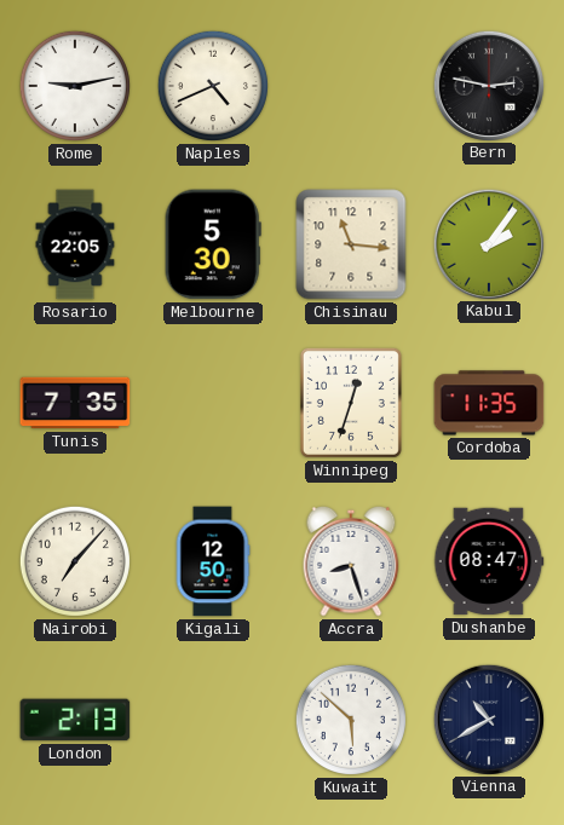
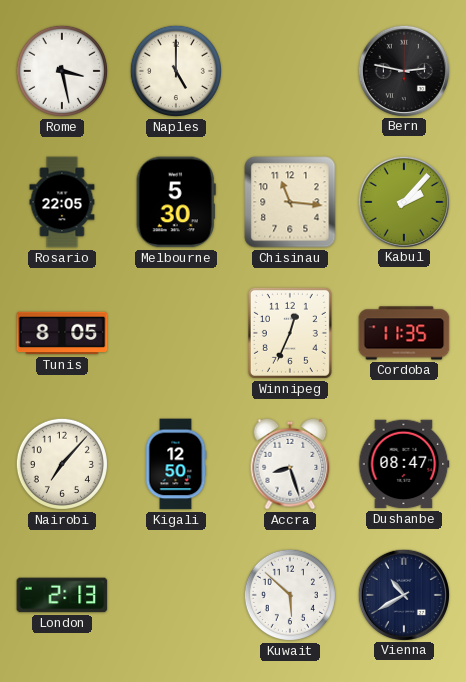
Rome: 9:13 -> 3:28 (62, 71)
Naples: 4:41 -> 5:00 (176, 71)
Kabul: 2:06 -> 2:07 (403, 201)
Tunis: 7:35 -> 8:05 (62, 333)
Winnipeg: 12:33 -> 12:34 (290, 333)
